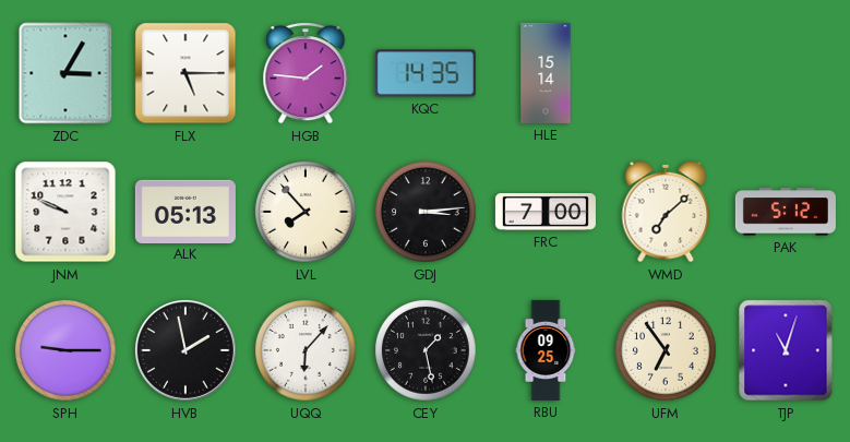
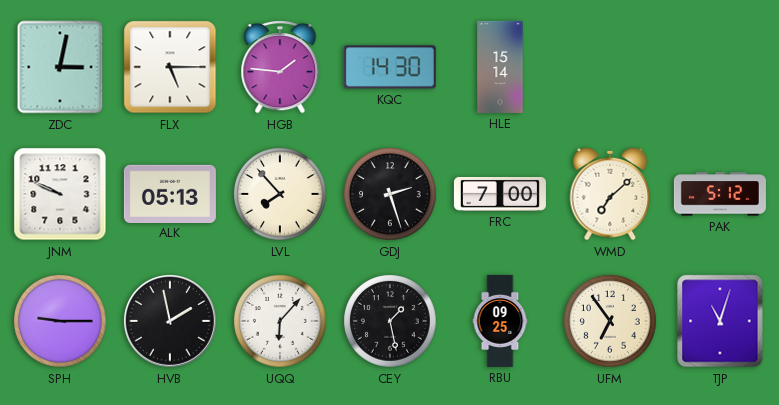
ZDC: 3:05 -> 3:02 (60, 67)
KQC: 14:35 -> 14:30 (390, 67)
GDJ: 3:14 -> 2:27 (390, 194)
